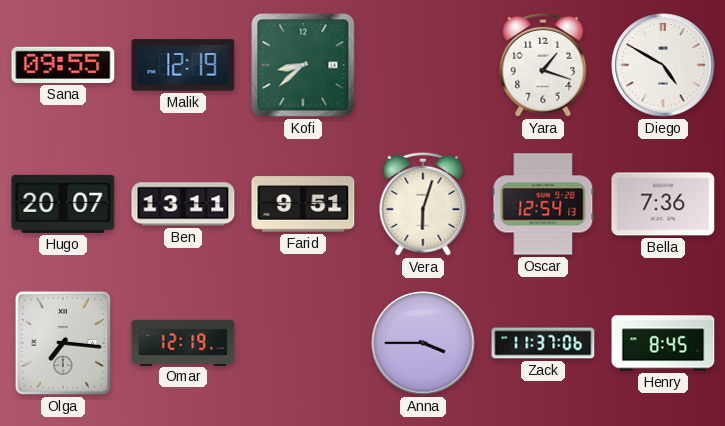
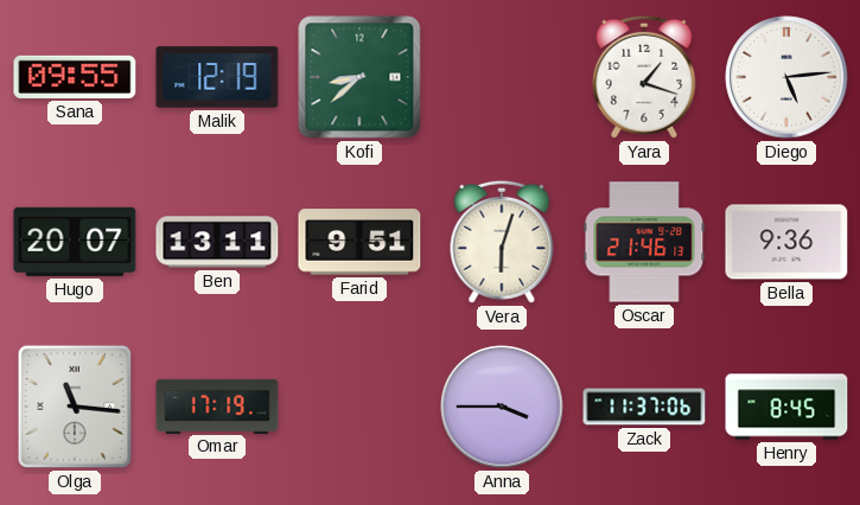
Diego: 4:50 -> 5:14 (786, 77)
Oscar: 12:54 -> 21:46 (644, 242)
Bella: 7:36 -> 9:36 (786, 242)
Olga: 7:16 -> 11:16 (75, 407)
Omar: 12:19 -> 17:19 (217, 405)
